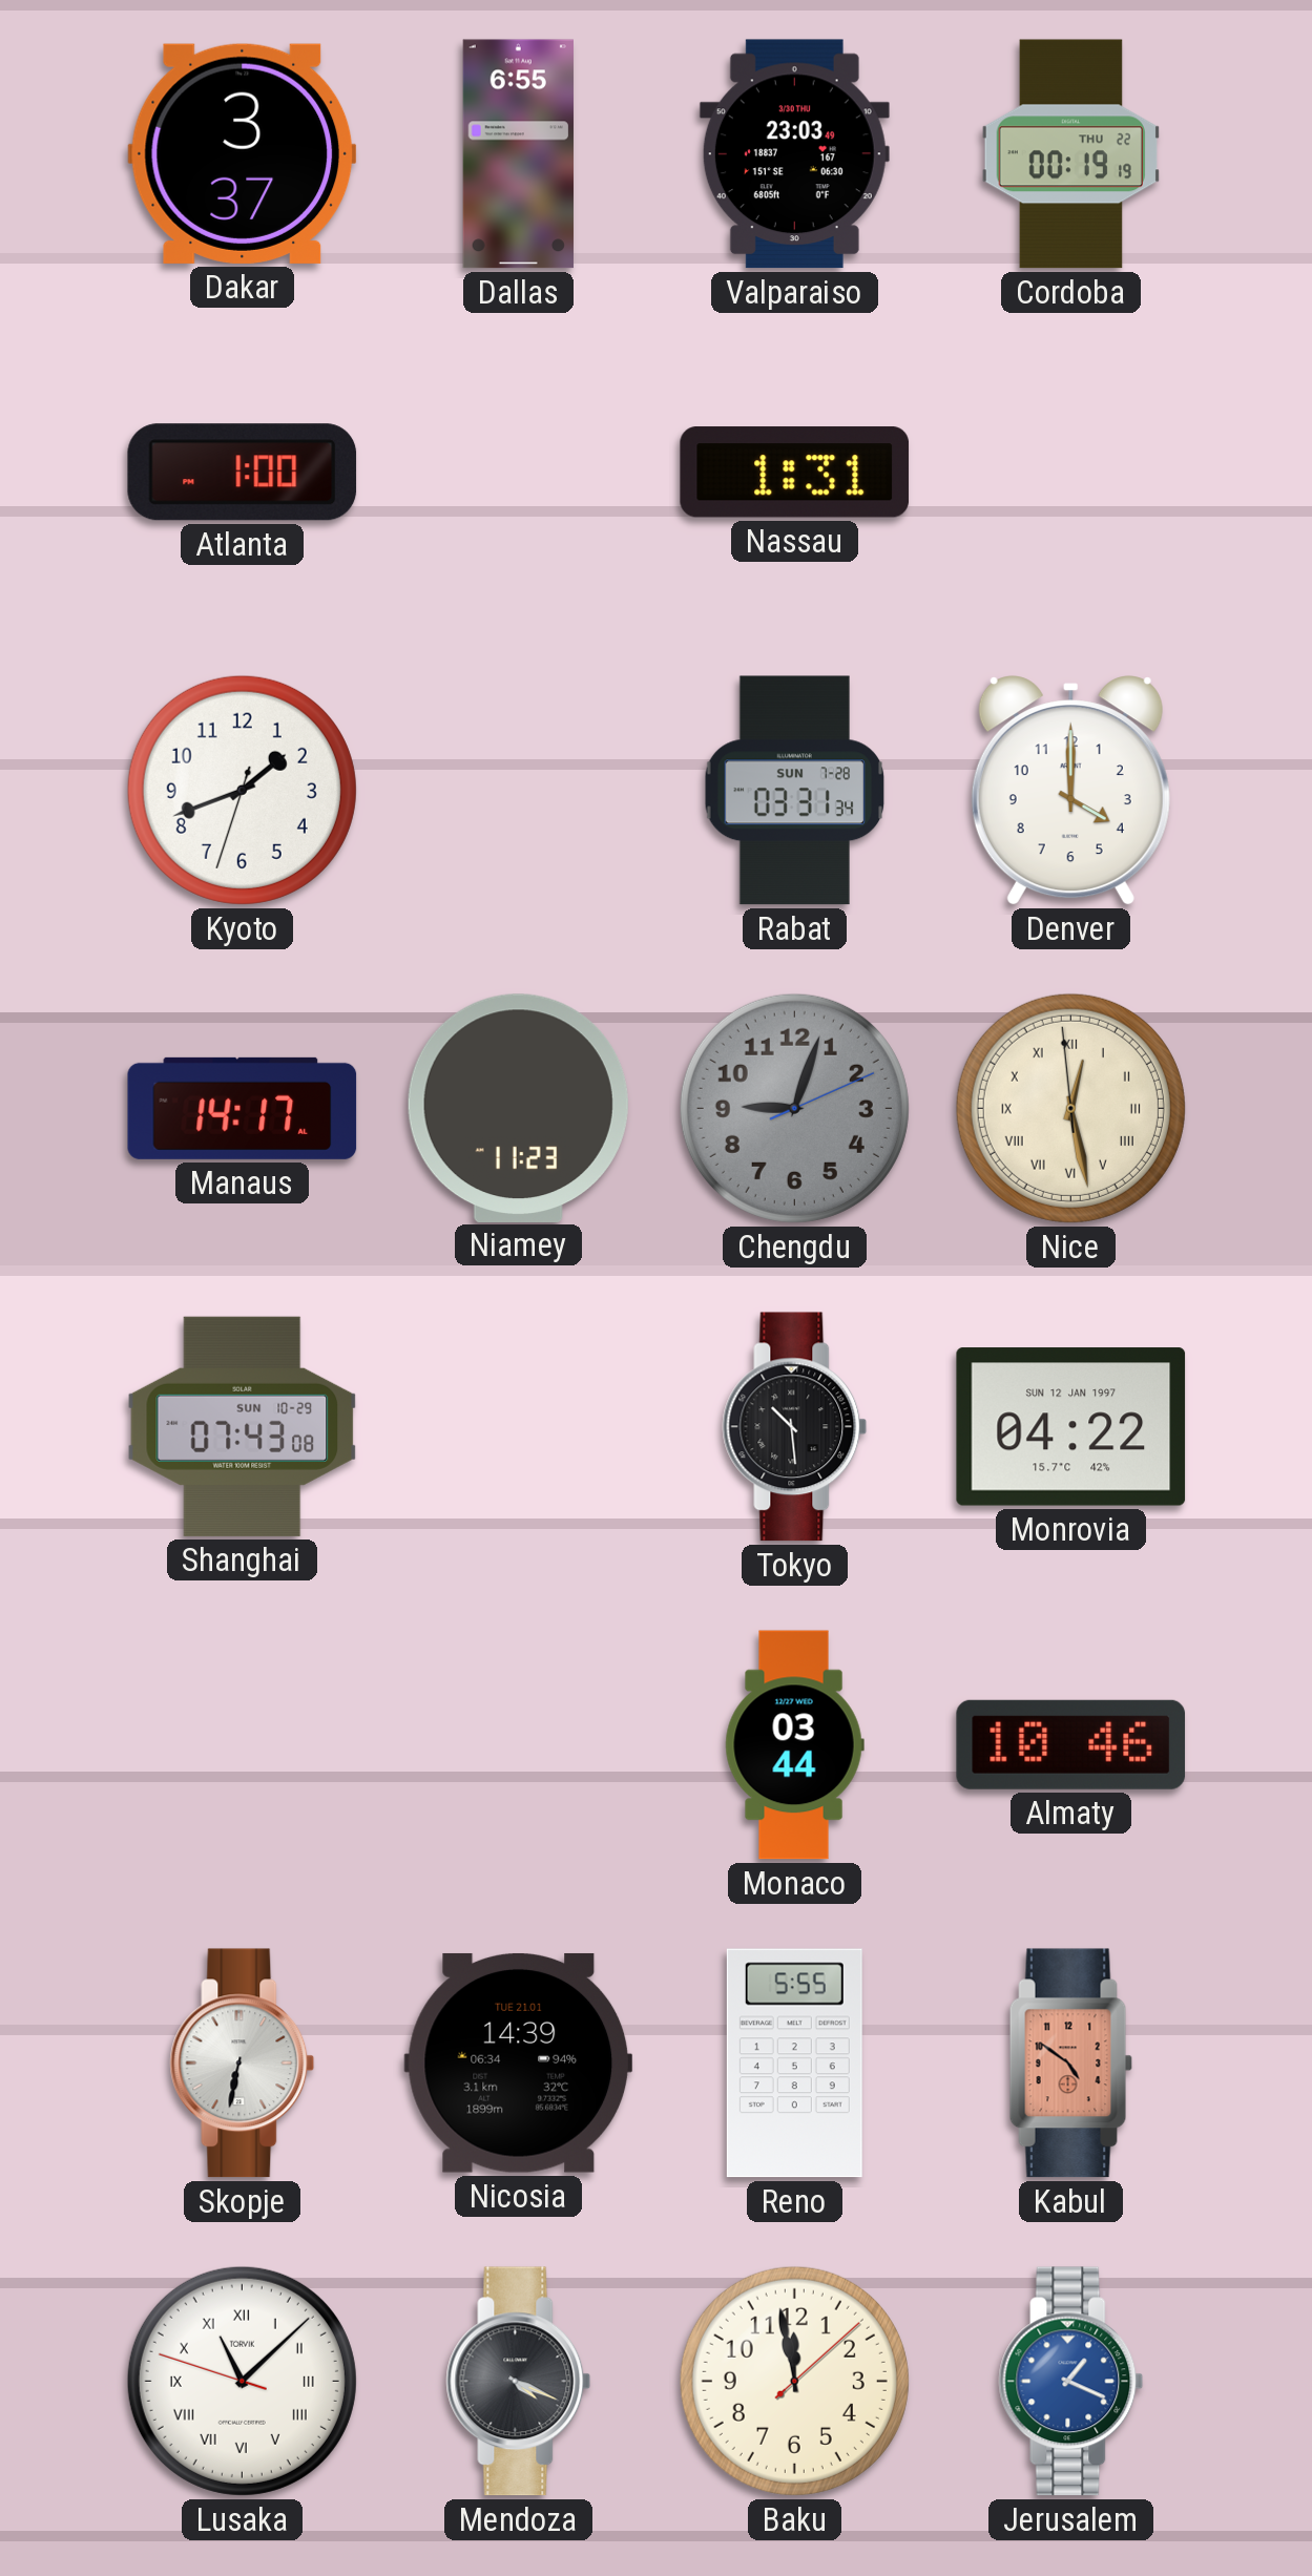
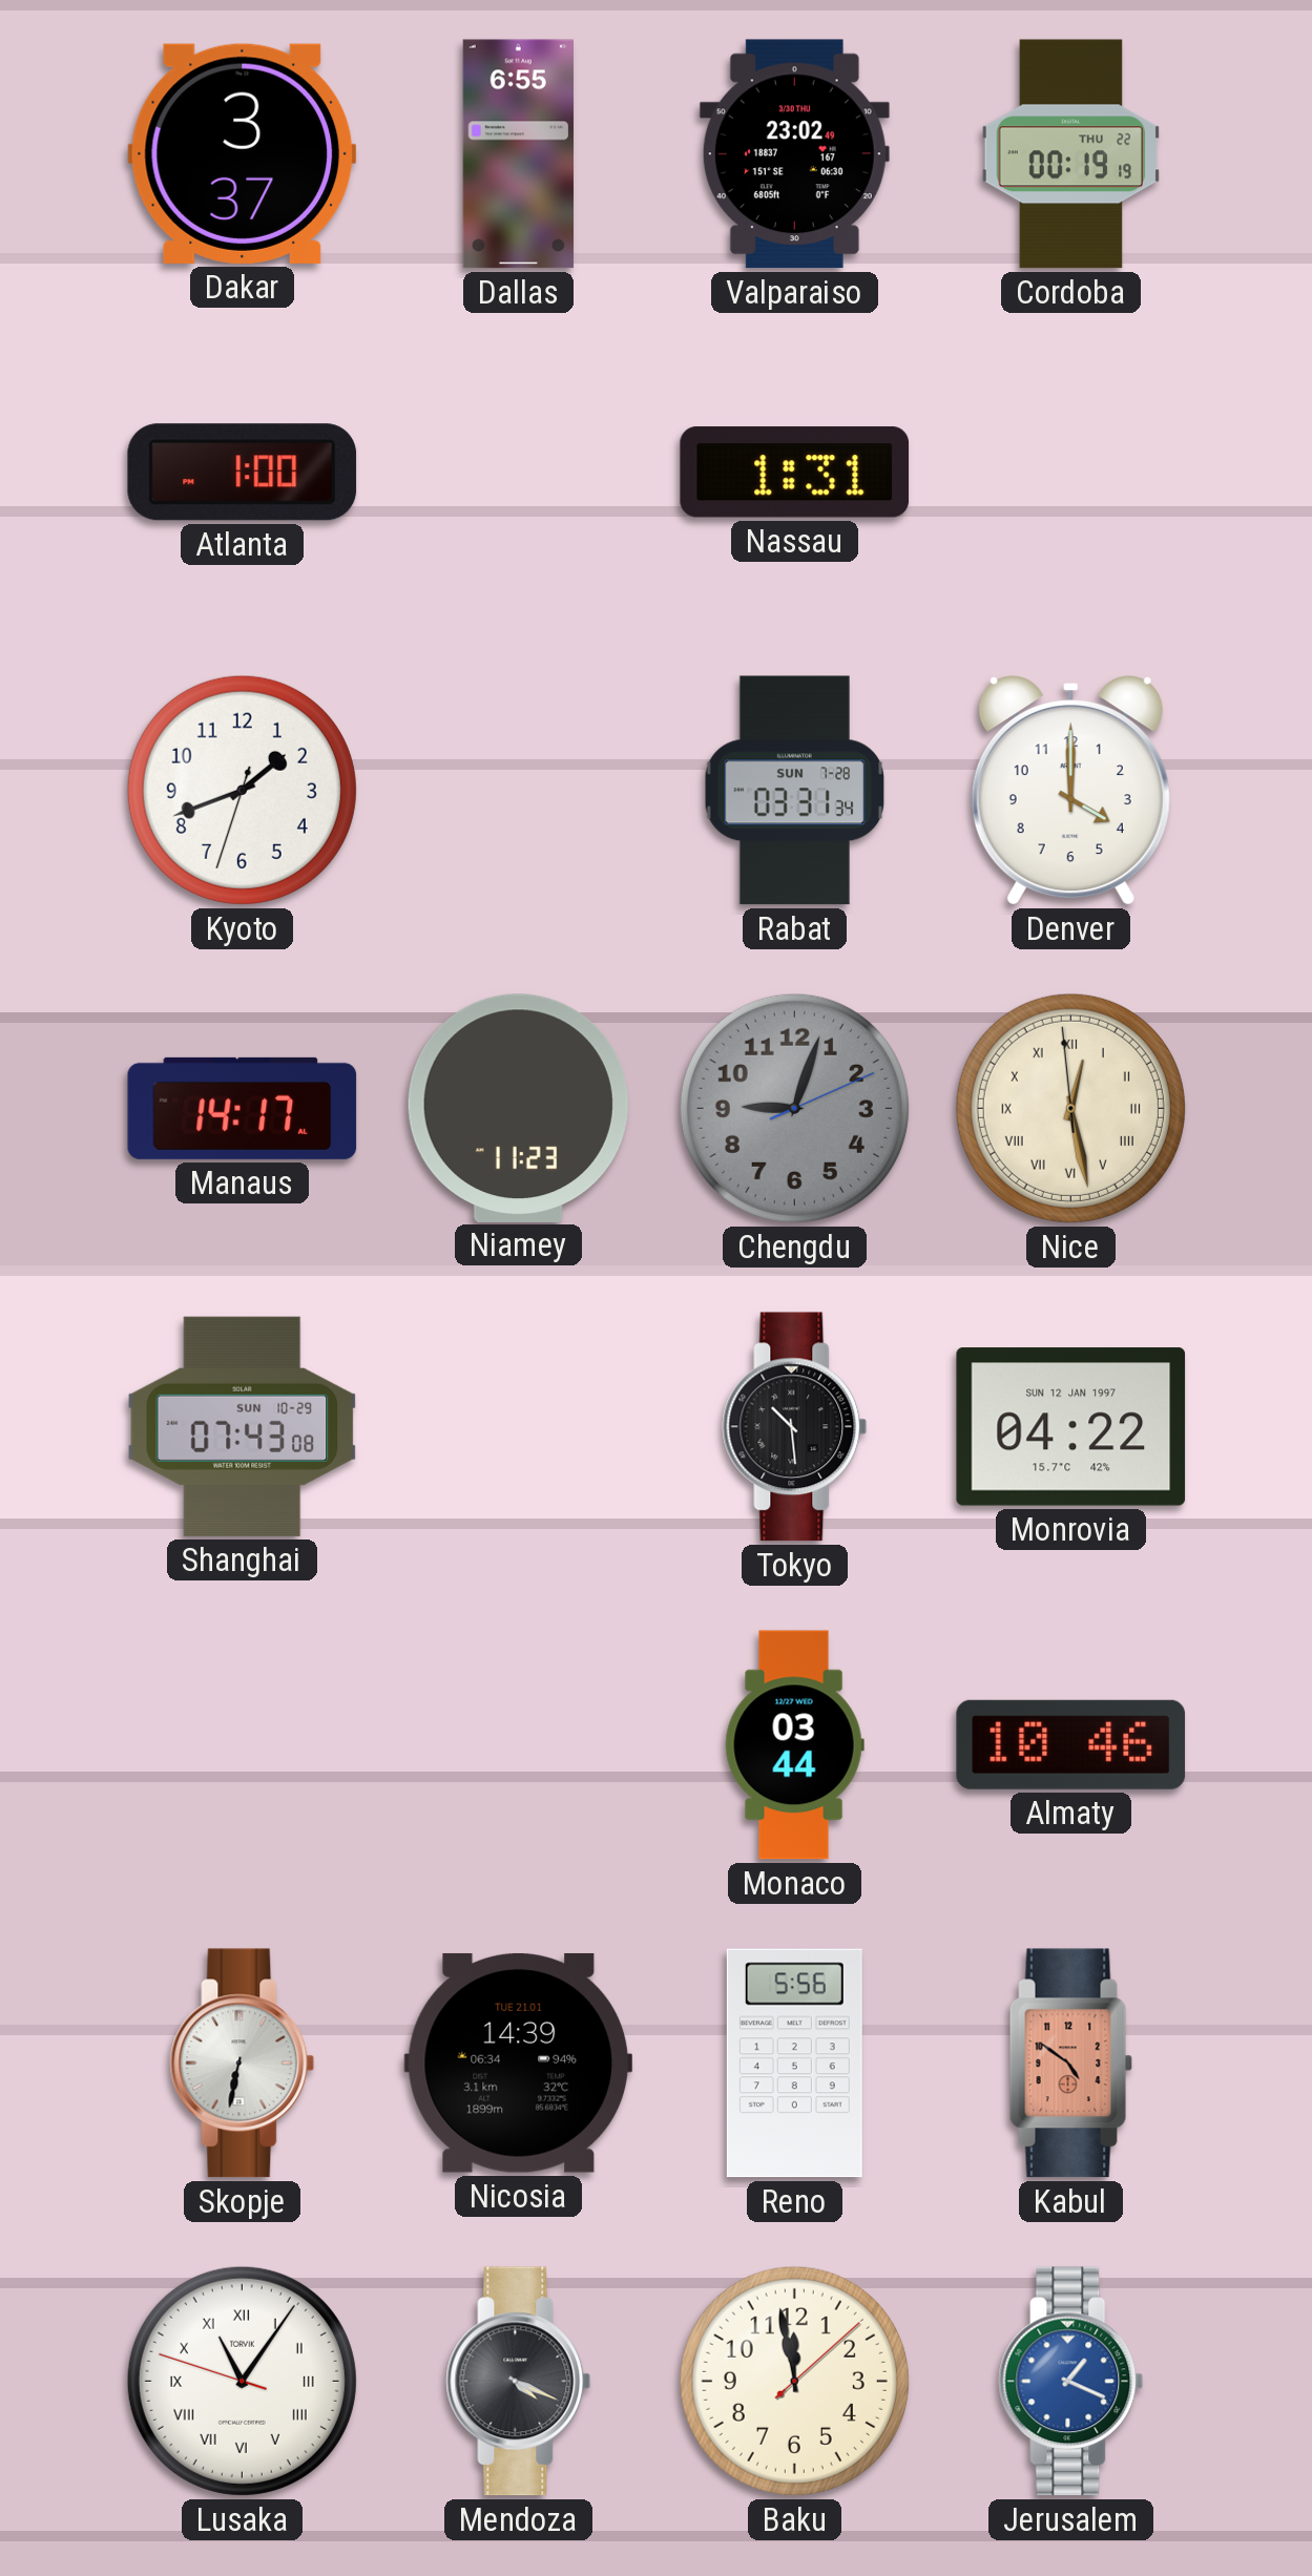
Valparaiso: 23:03 -> 23:02 (794, 154)
Reno: 5:55 -> 5:56 (794, 2064)
Lusaka: 11:07 -> 11:05 (242, 2381)
